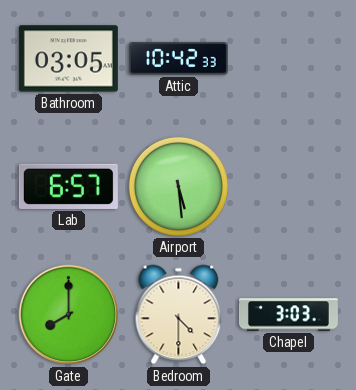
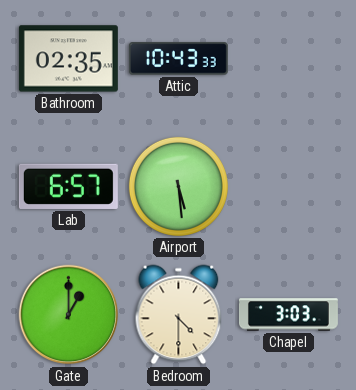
Bathroom: 03:05 -> 02:35 (68, 59)
Attic: 10:42 -> 10:43 (178, 59)
Gate: 8:00 -> 1:00 (69, 315)
